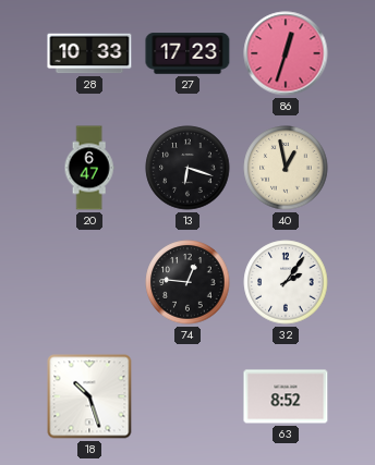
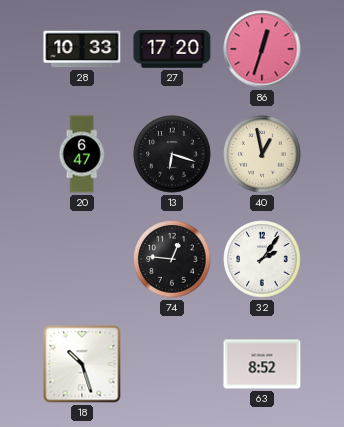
27: 17:23 -> 17:20 (172, 49)
